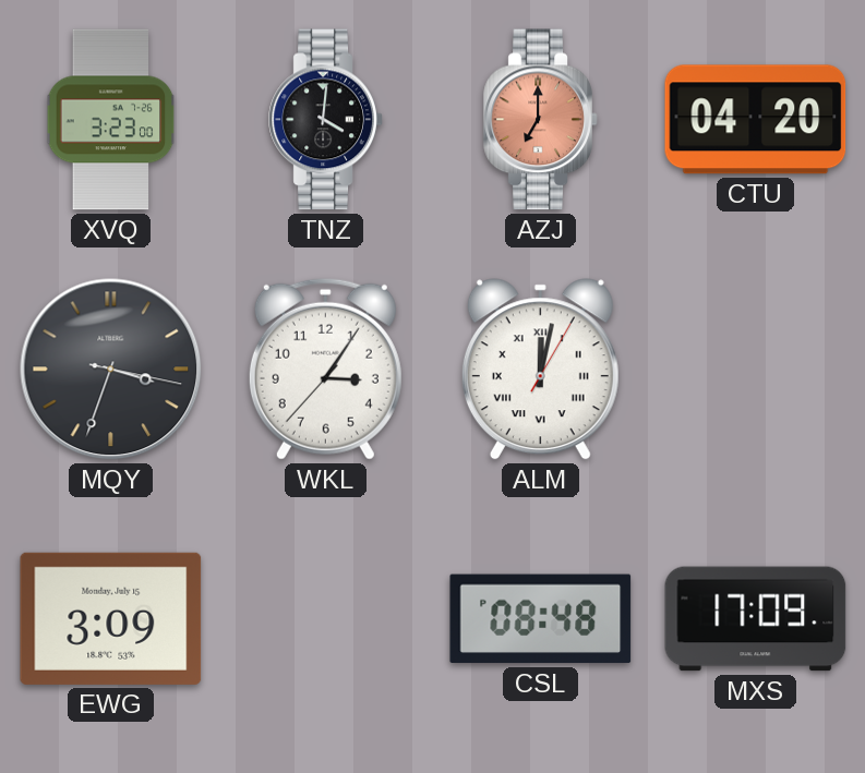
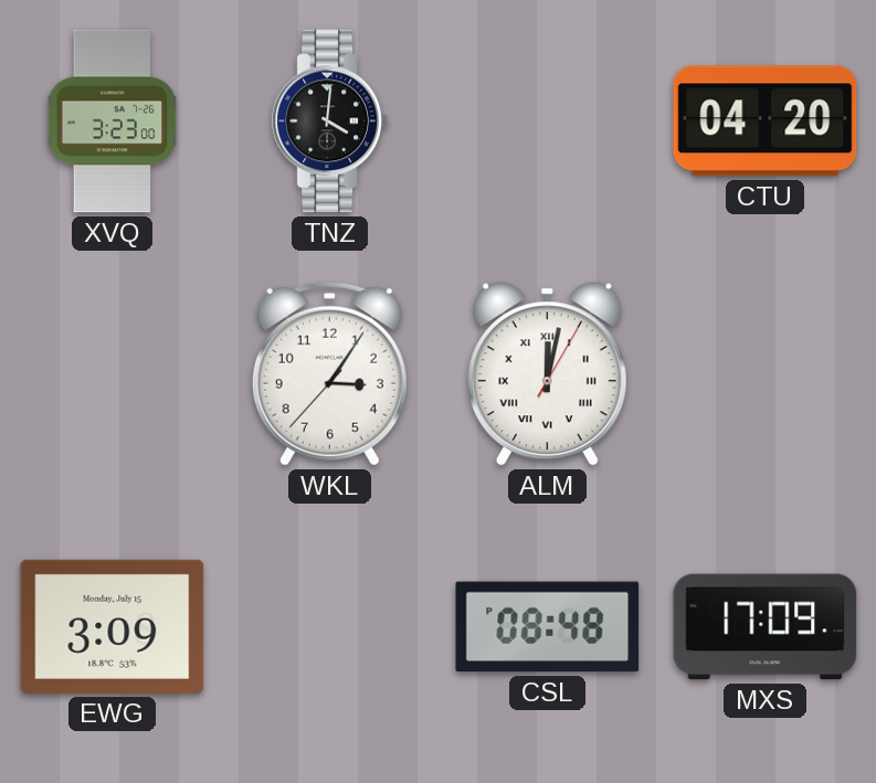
AZJ: 7:00 -> none (541, 120)
MQY: 3:33 -> none (111, 370)
